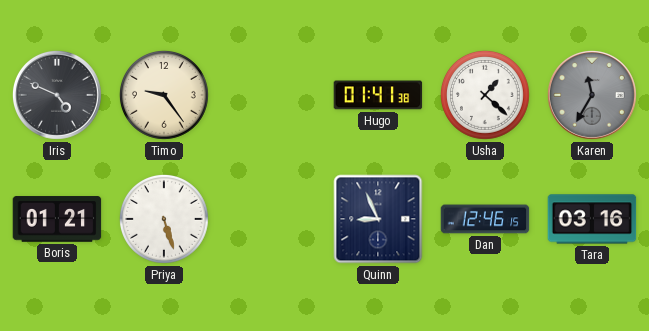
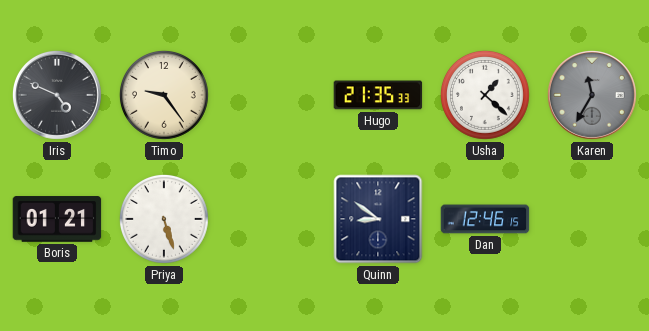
Hugo: 01:41 -> 21:35 (378, 95)
Quinn: 8:56 -> 8:51 (378, 219)
Tara: 03:16 -> none (592, 219)
